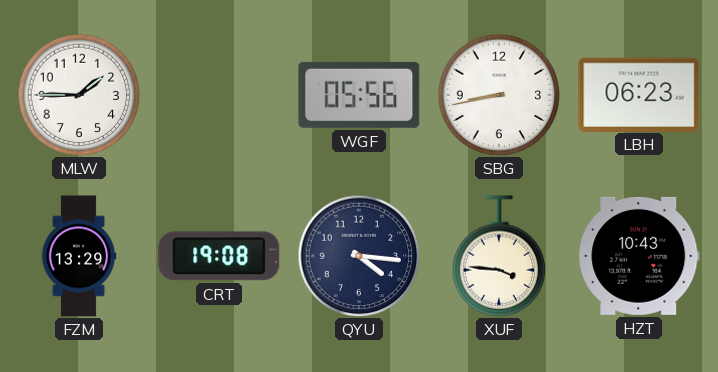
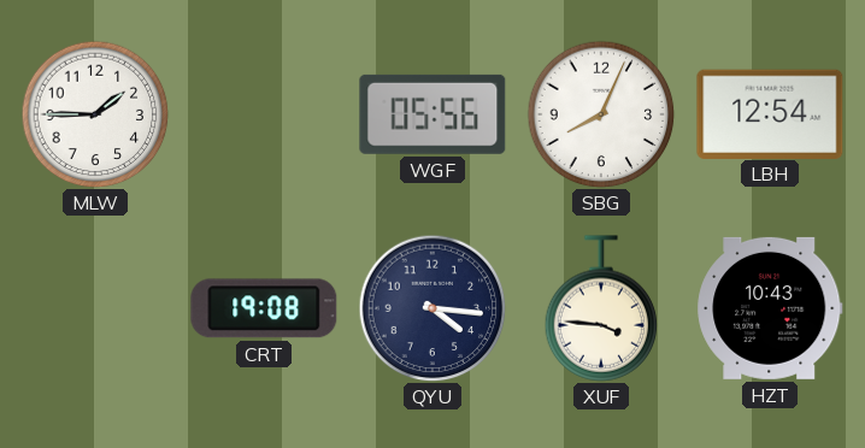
SBG: 8:43 -> 8:04 (601, 114)
LBH: 06:23 -> 12:54 (770, 113)
FZM: 13:29 -> none (79, 256)
